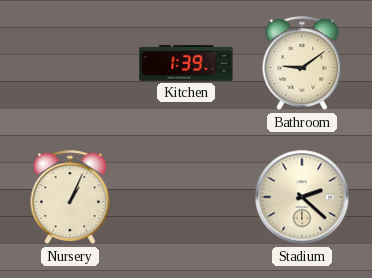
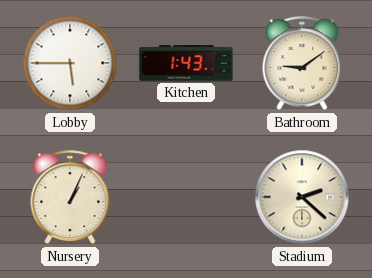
Lobby: none -> 5:45 (70, 63)
Kitchen: 1:39 -> 1:43 (186, 63)
